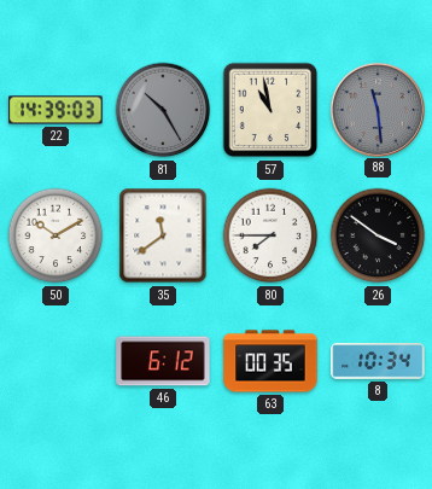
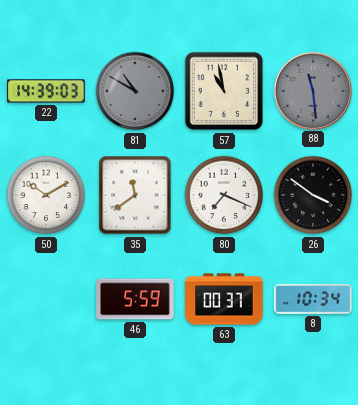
81: 10:25 -> 10:50 (135, 91)
80: 7:45 -> 7:19 (224, 195)
46: 6:12 -> 5:59 (135, 299)
63: 00:35 -> 00:37 (224, 299)
